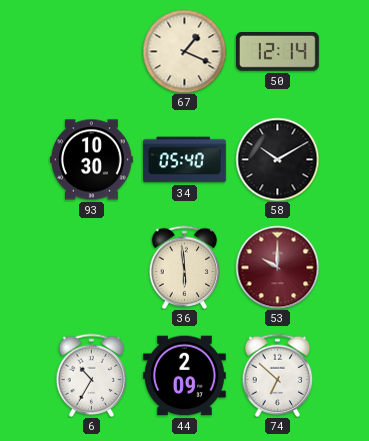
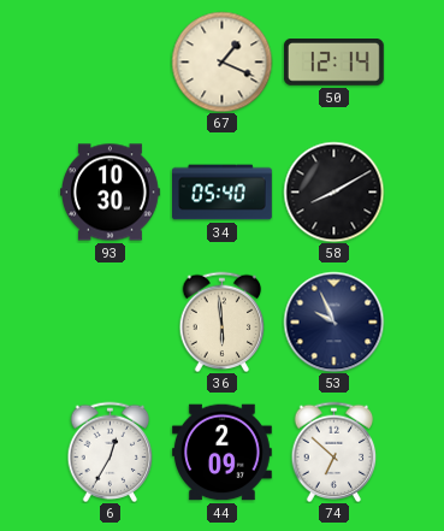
58: 10:10 -> 8:10 (333, 191)
53: 10:00 -> 9:56 (333, 321)
53 dial: burgundy -> navy (333, 321)
6: 10:35 -> 12:35 (111, 452)
